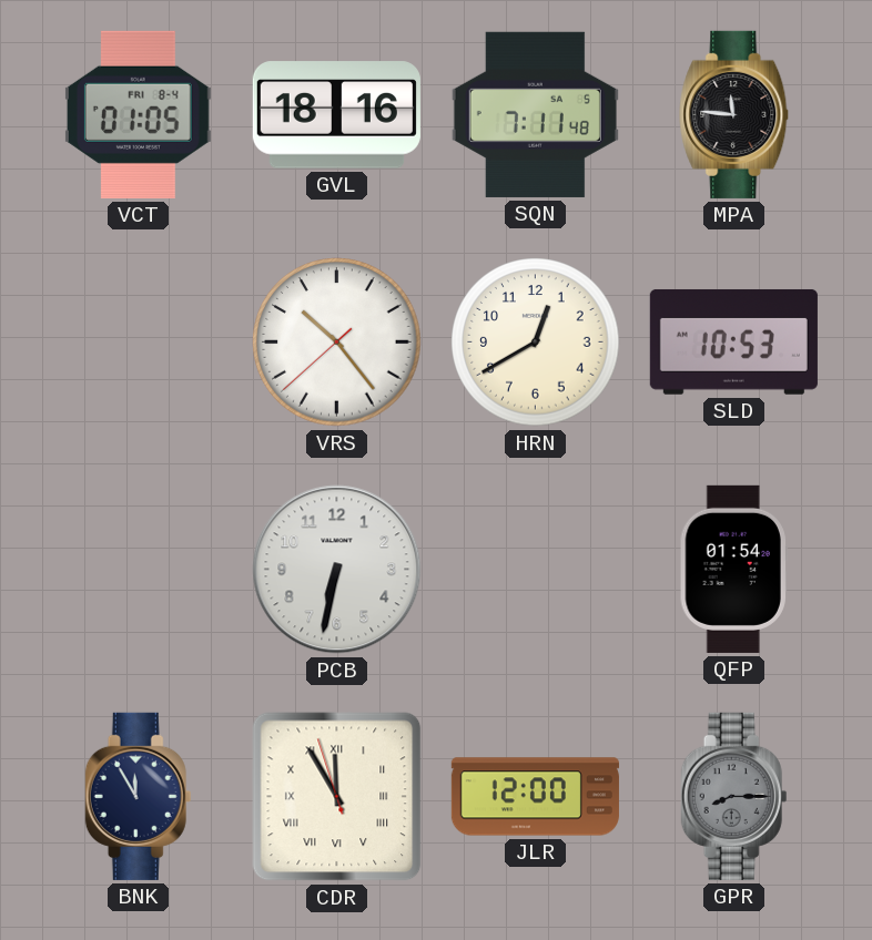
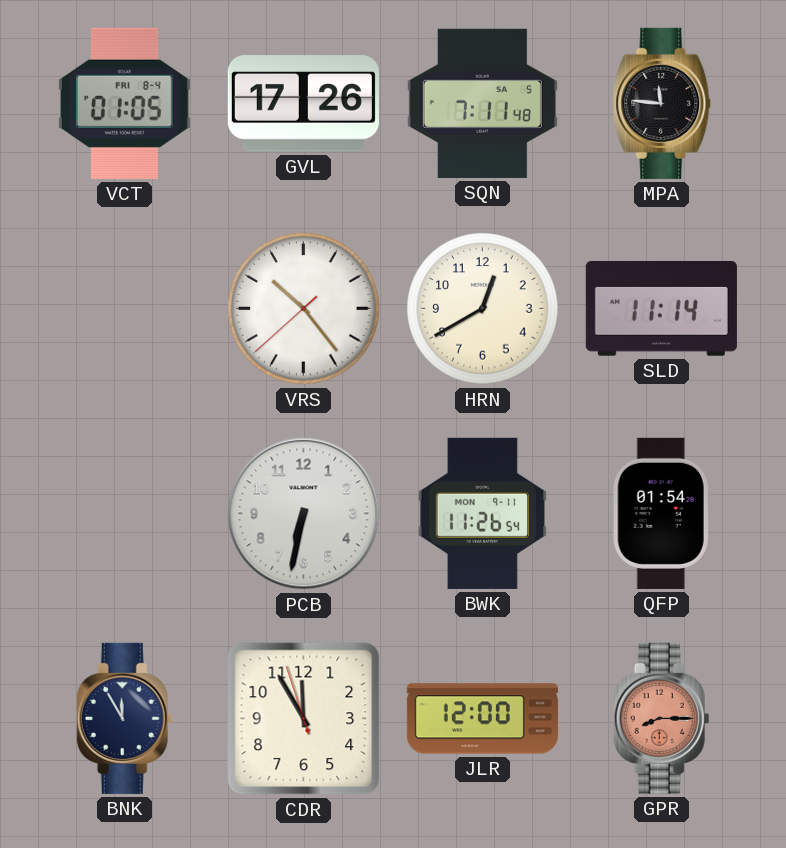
GVL: 18:16 -> 17:26 (303, 104)
SLD: 10:53 -> 11:14 (661, 308)
BWK: none -> 11:26 (482, 513)
CDR numerals: Roman -> Arabic (304, 719)
GPR dial: grey -> salmon (662, 718)
